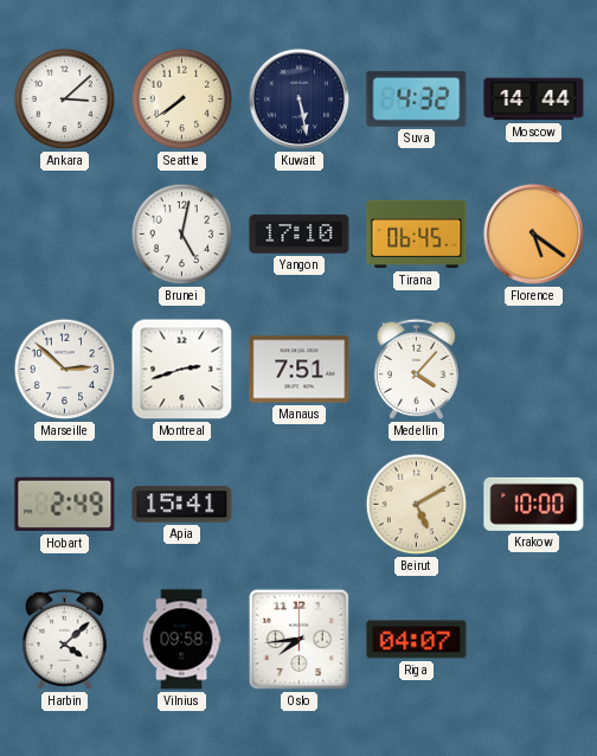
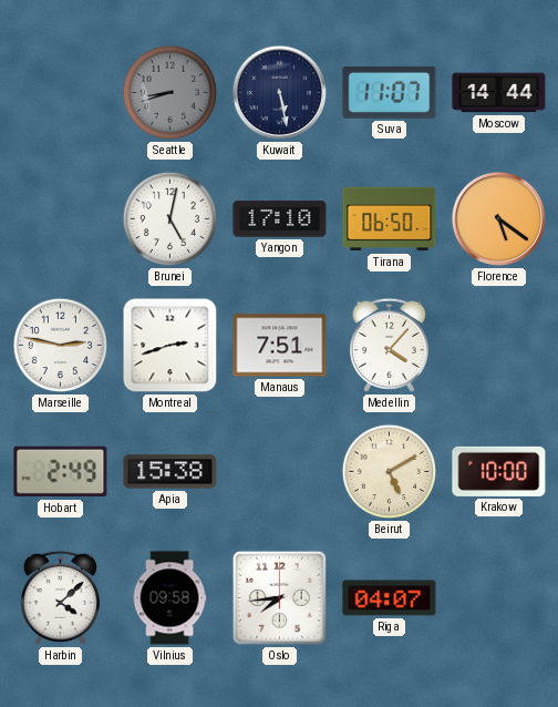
Ankara: 3:08 -> none (65, 100)
Seattle: 7:39 -> 8:42 (170, 93)
Seattle dial: cream -> grey (170, 93)
Suva: 4:32 -> 11:07 (390, 92)
Tirana: 06:45 -> 06:50 (390, 219)
Marseille: 2:52 -> 2:47 (61, 346)
Apia: 15:41 -> 15:38 (170, 472)
